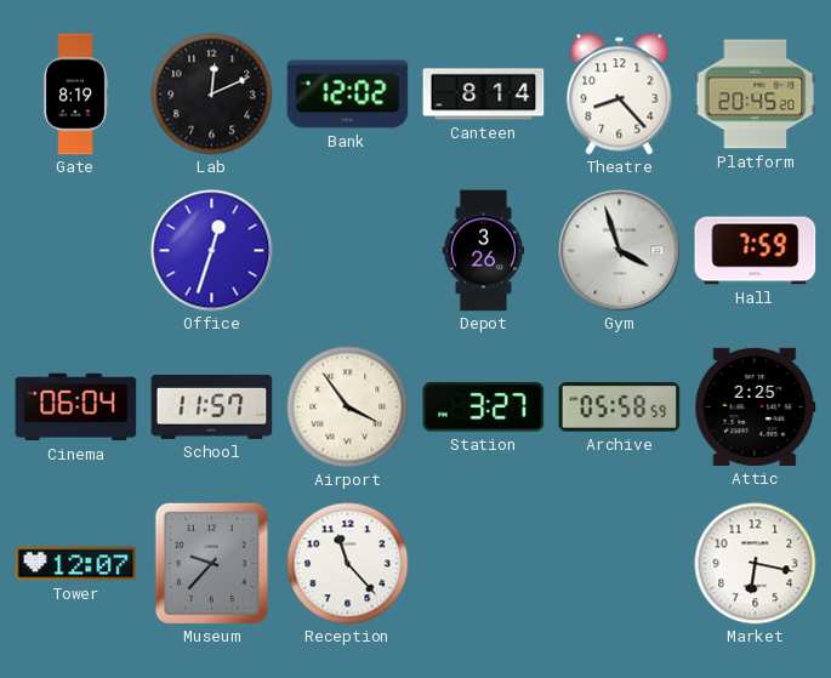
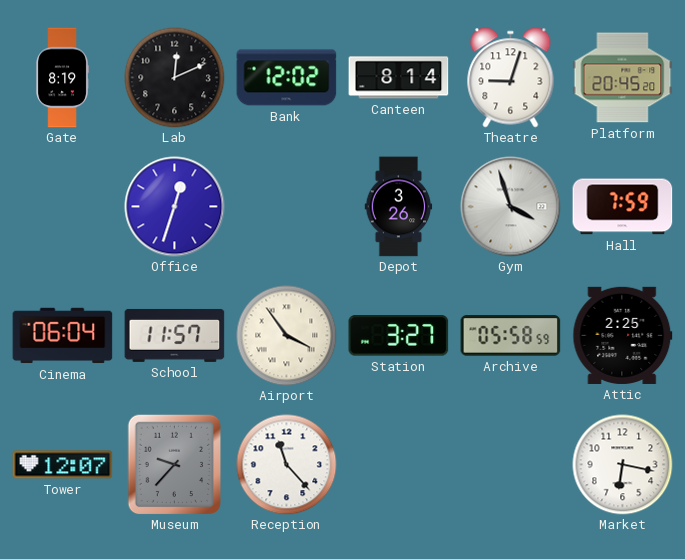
Theatre: 8:23 -> 9:03 (511, 78)
